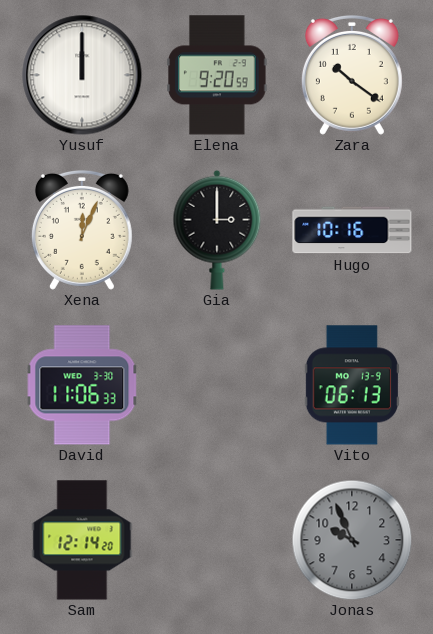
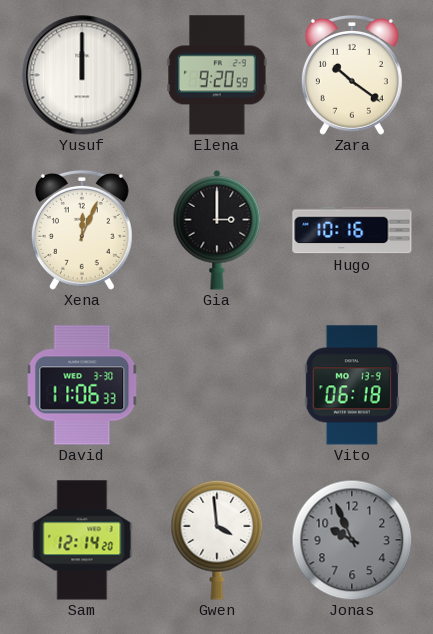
Vito: 06:13 -> 06:18 (352, 385)
Gwen: none -> 3:59 (217, 540)
